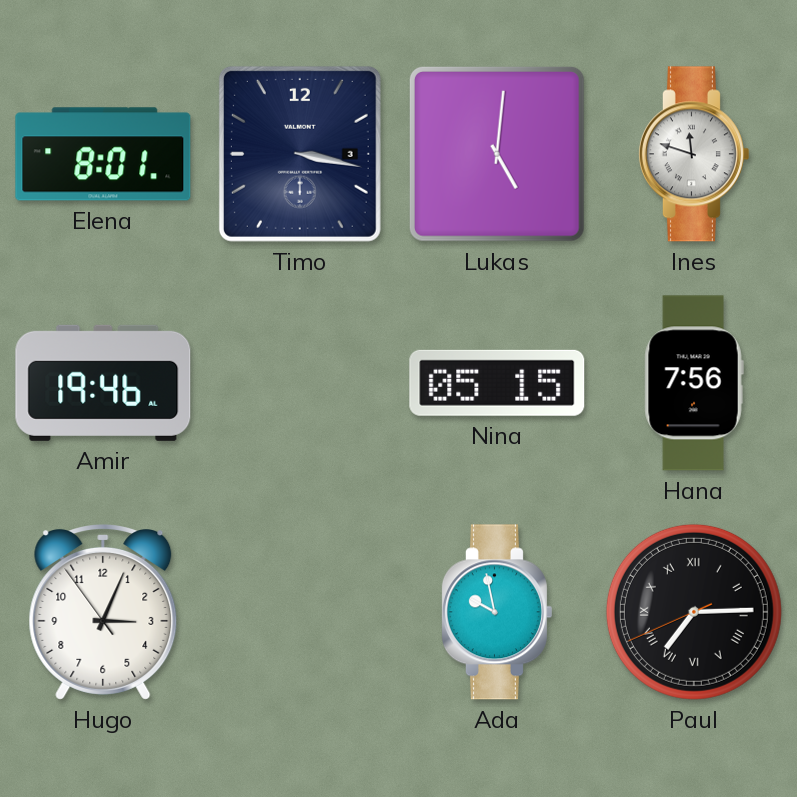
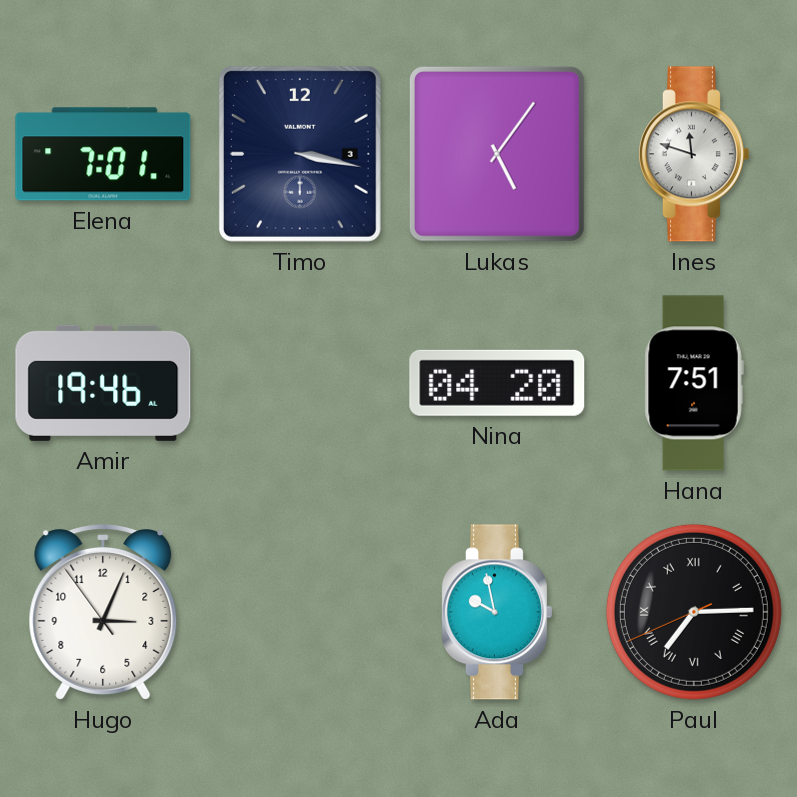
Elena: 8:01 -> 7:01 (103, 154)
Lukas: 5:01 -> 5:06 (497, 154)
Nina: 05:15 -> 04:20 (497, 383)
Hana: 7:56 -> 7:51 (694, 383)
